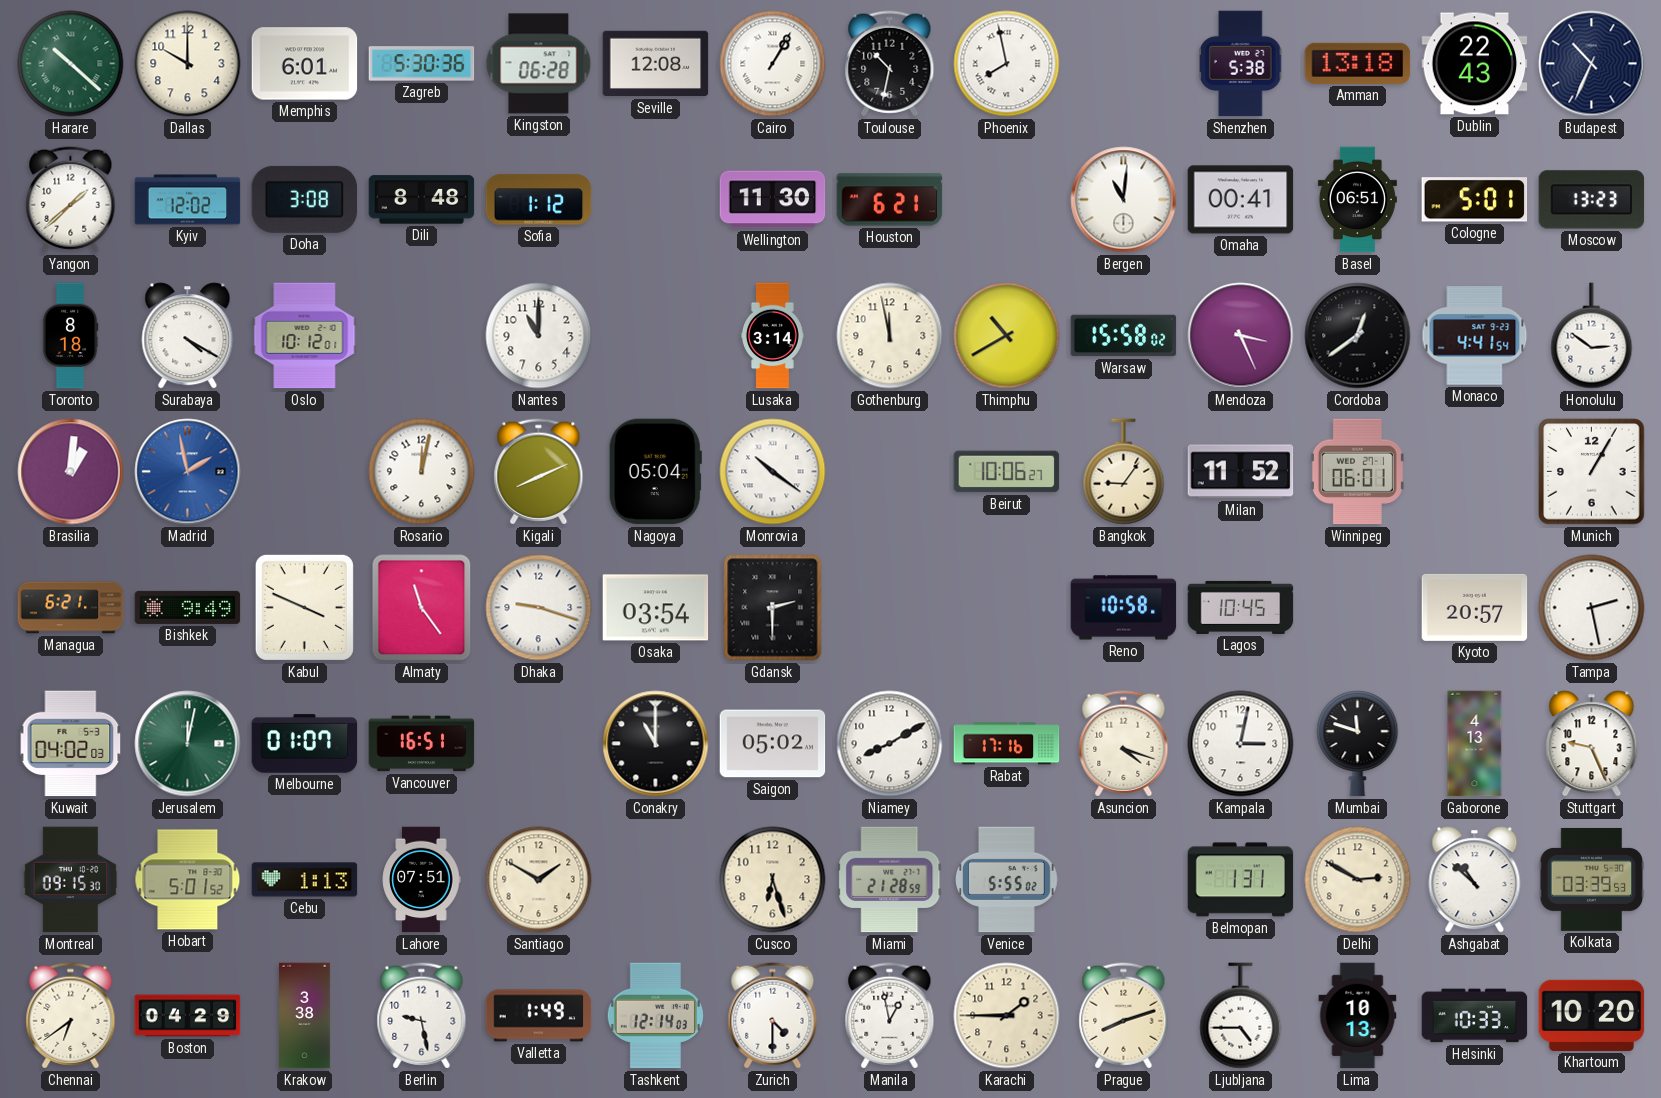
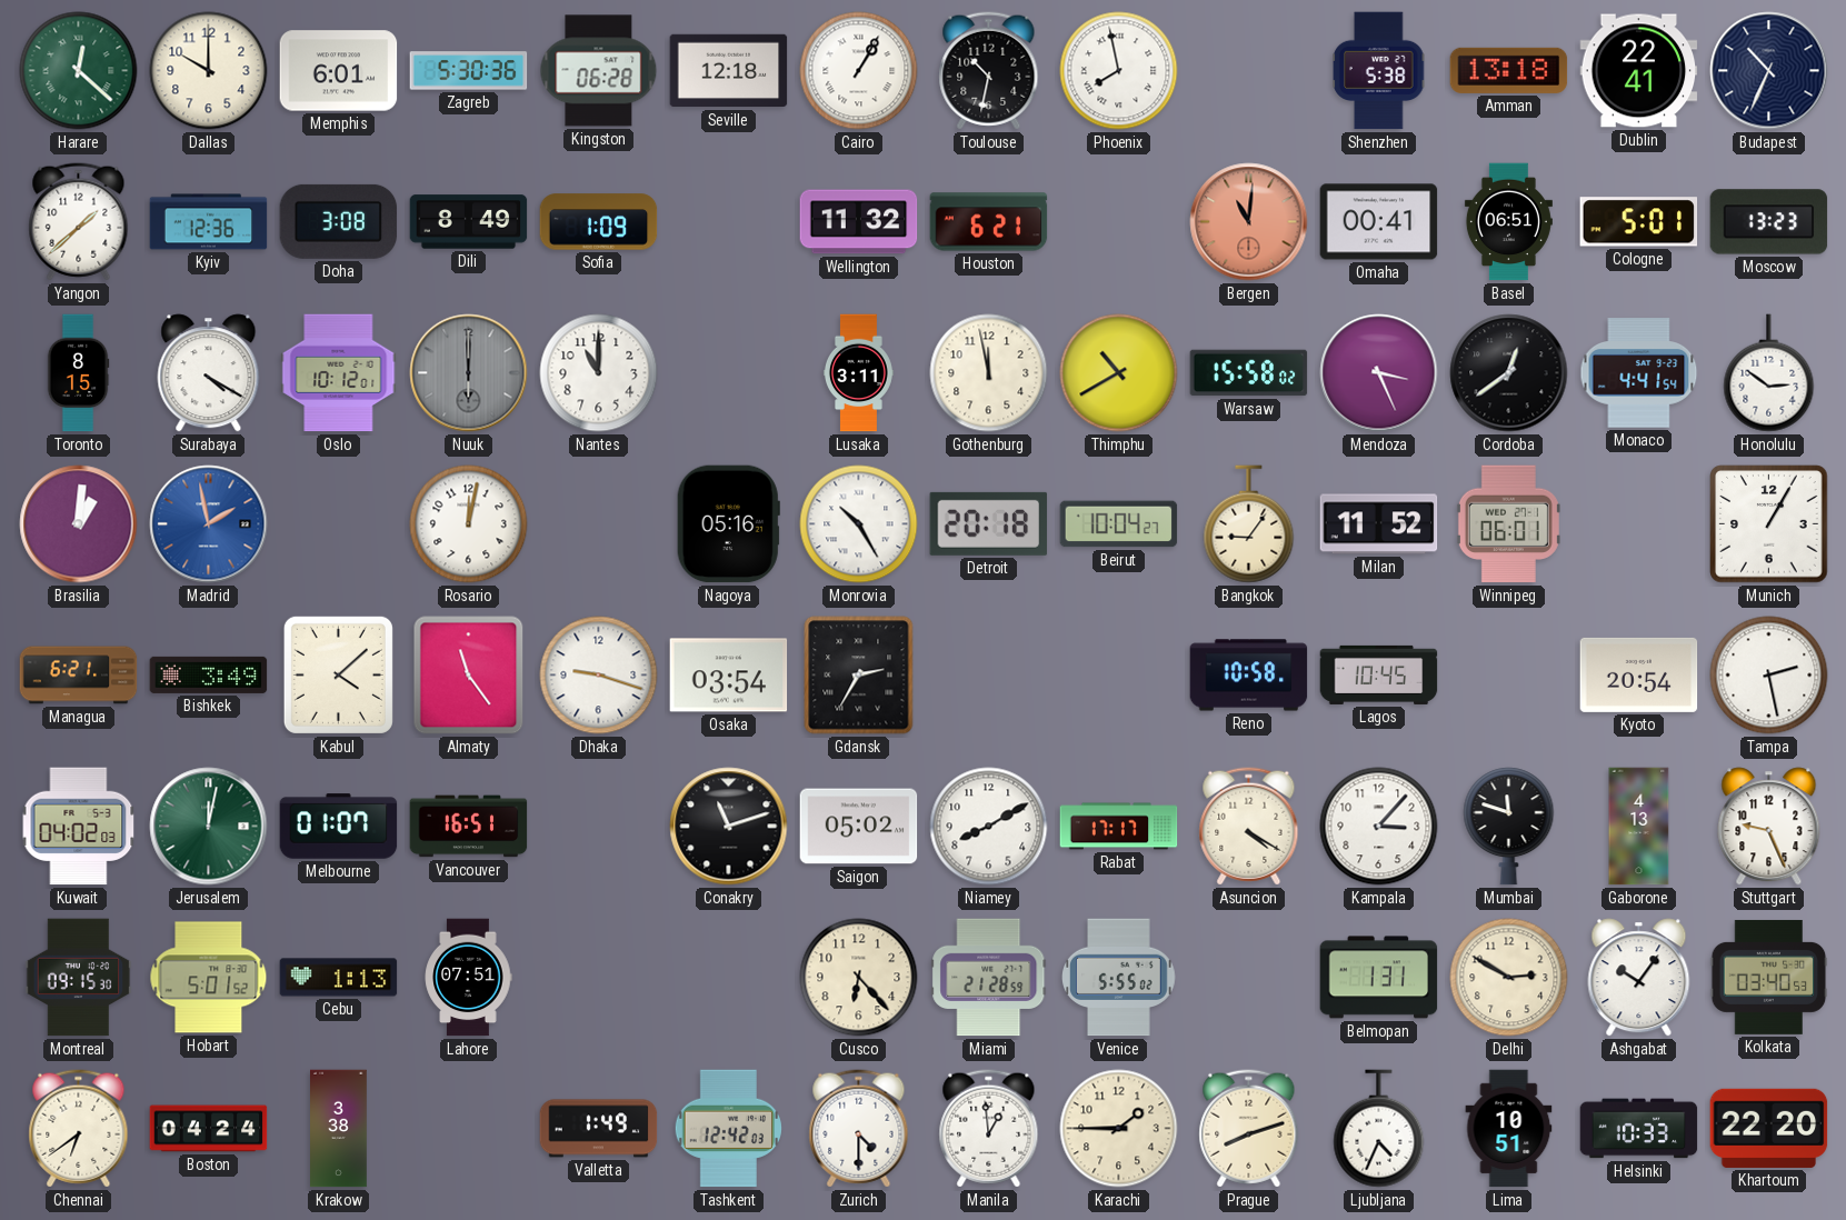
Harare: 10:22 -> 12:22 (79, 71)
Seville: 12:08 -> 12:18 (729, 71)
Dublin: 22:43 -> 22:41 (1639, 71)
Kyiv: 12:02 -> 12:36 (209, 222)
Dili: 8:48 -> 8:49 (469, 222)
Sofia: 1:12 -> 1:09 (599, 222)
Wellington: 11:30 -> 11:32 (859, 222)
Bergen dial: white -> salmon (1249, 222)
Toronto: 8:18 -> 8:15 (78, 373)
Nuuk: none -> 6:00 (469, 373)
Lusaka: 3:14 -> 3:11 (859, 373)
Kigali: 8:11 -> none (539, 472)
Nagoya: 05:04 -> 05:16 (728, 524)
Monrovia: 10:21 -> 10:25 (859, 524)
Detroit: none -> 20:18 (989, 523)
Beirut: 10:06 -> 10:04 (1119, 524)
Bishkek: 9:49 -> 3:49 (209, 674)
Kabul: 3:49 -> 4:08 (338, 674)
Gdansk: 2:30 -> 2:35 (859, 676)
Kyoto: 20:57 -> 20:54 (1639, 674)
Conakry: 11:00 -> 11:12 (729, 827)
Rabat: 17:16 -> 17:17 (1119, 827)
Asuncion: 4:18 -> 4:20 (1249, 827)
Kampala: 3:02 -> 3:07 (1379, 827)
Santiago: 1:50 -> none (539, 880)
Cusco: 6:27 -> 6:23 (859, 978)
Ashgabat: 10:52 -> 10:06 (1639, 978)
Kolkata: 03:39 -> 03:40 (1769, 977)
Boston: 04:29 -> 04:24 (209, 1129)
Berlin: 9:28 -> none (422, 1016)
Tashkent: 12:14 -> 12:42 (728, 1129)
Manila: 12:58 -> 12:59 (989, 1129)
Ljubljana: 4:45 -> 4:34 (1379, 1129)
Lima: 10:13 -> 10:51 (1509, 1129)
Khartoum: 10:20 -> 22:20 (1769, 1128)
